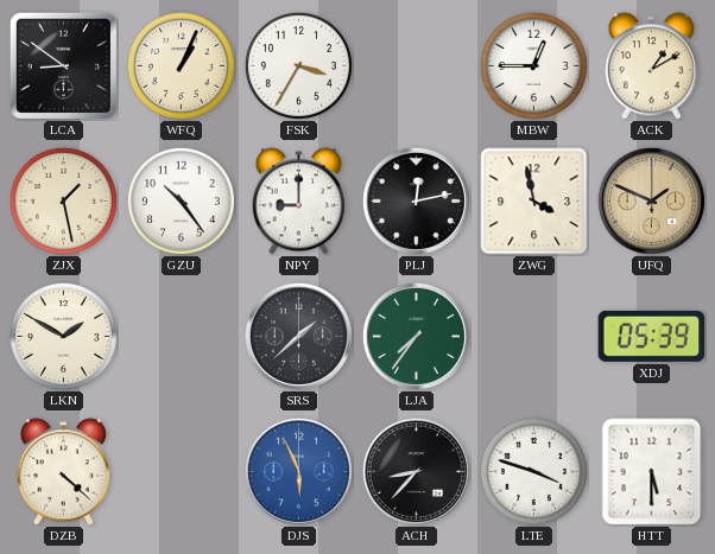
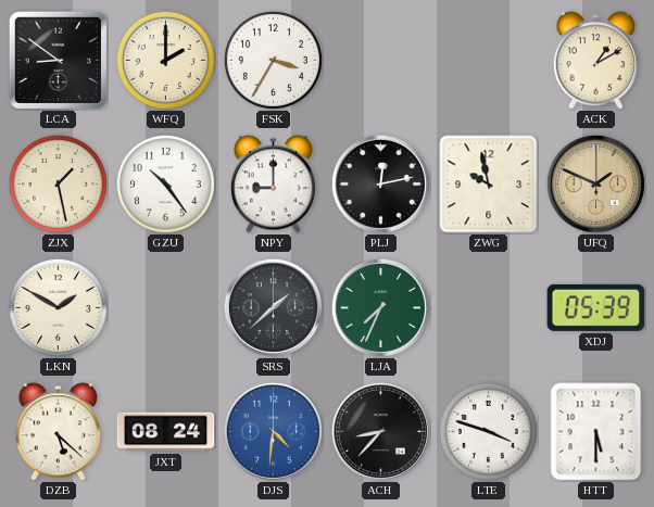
WFQ: 1:04 -> 2:00 (165, 60)
MBW: 12:45 -> none (533, 65)
ZWG: 3:58 -> 9:58 (489, 185)
LJA: 7:36 -> 7:34 (380, 307)
DZB: 4:22 -> 5:22 (58, 432)
JXT: none -> 08:24 (166, 432)
DJS: 5:56 -> 4:31 (273, 431)
